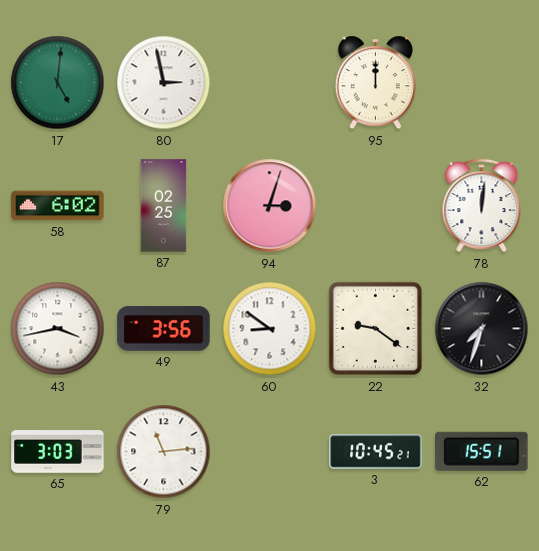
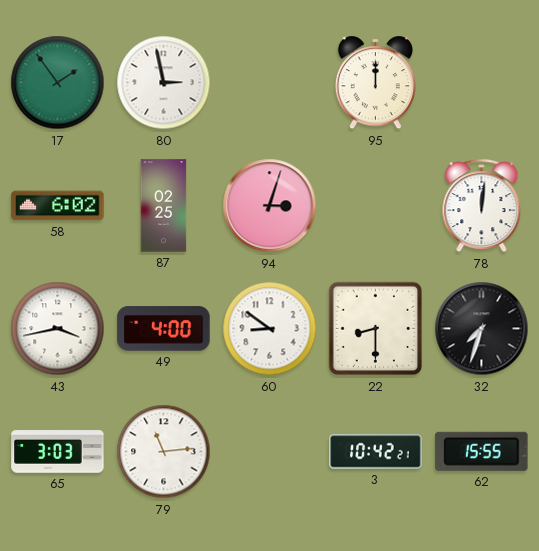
17: 5:01 -> 1:54 (58, 83)
49: 3:56 -> 4:00 (164, 329)
22: 9:21 -> 8:30 (376, 329)
3: 10:45 -> 10:42 (376, 452)
62: 15:51 -> 15:55 (482, 451)
